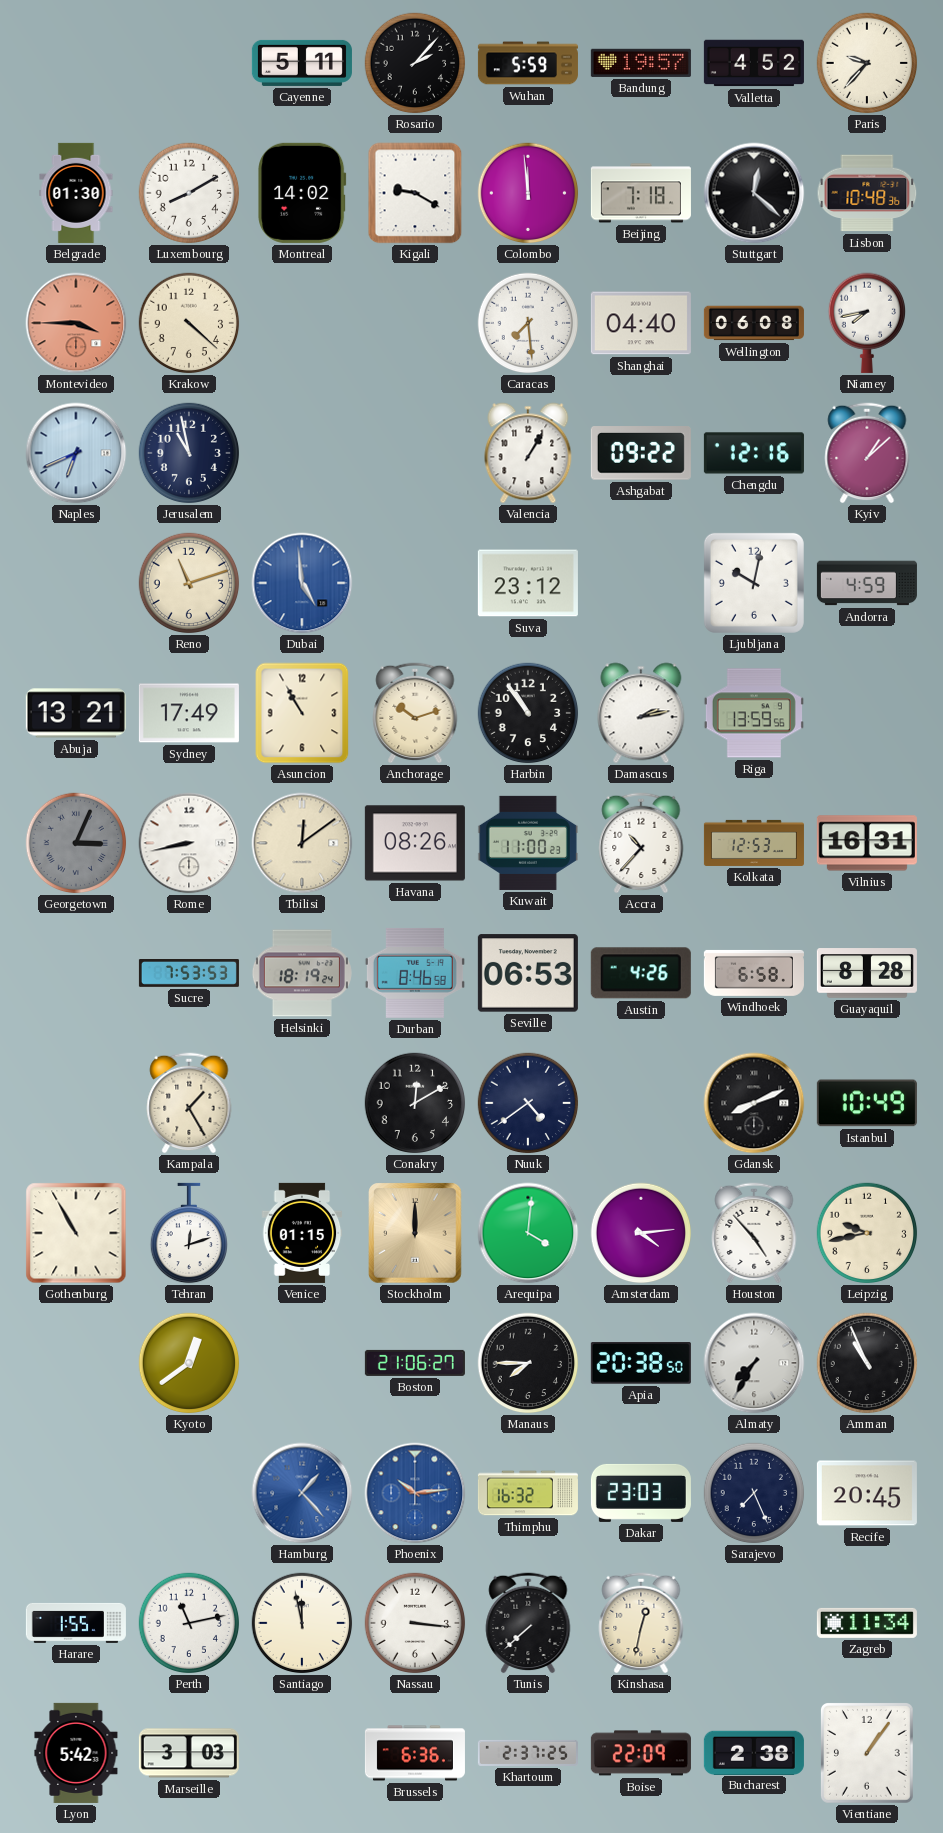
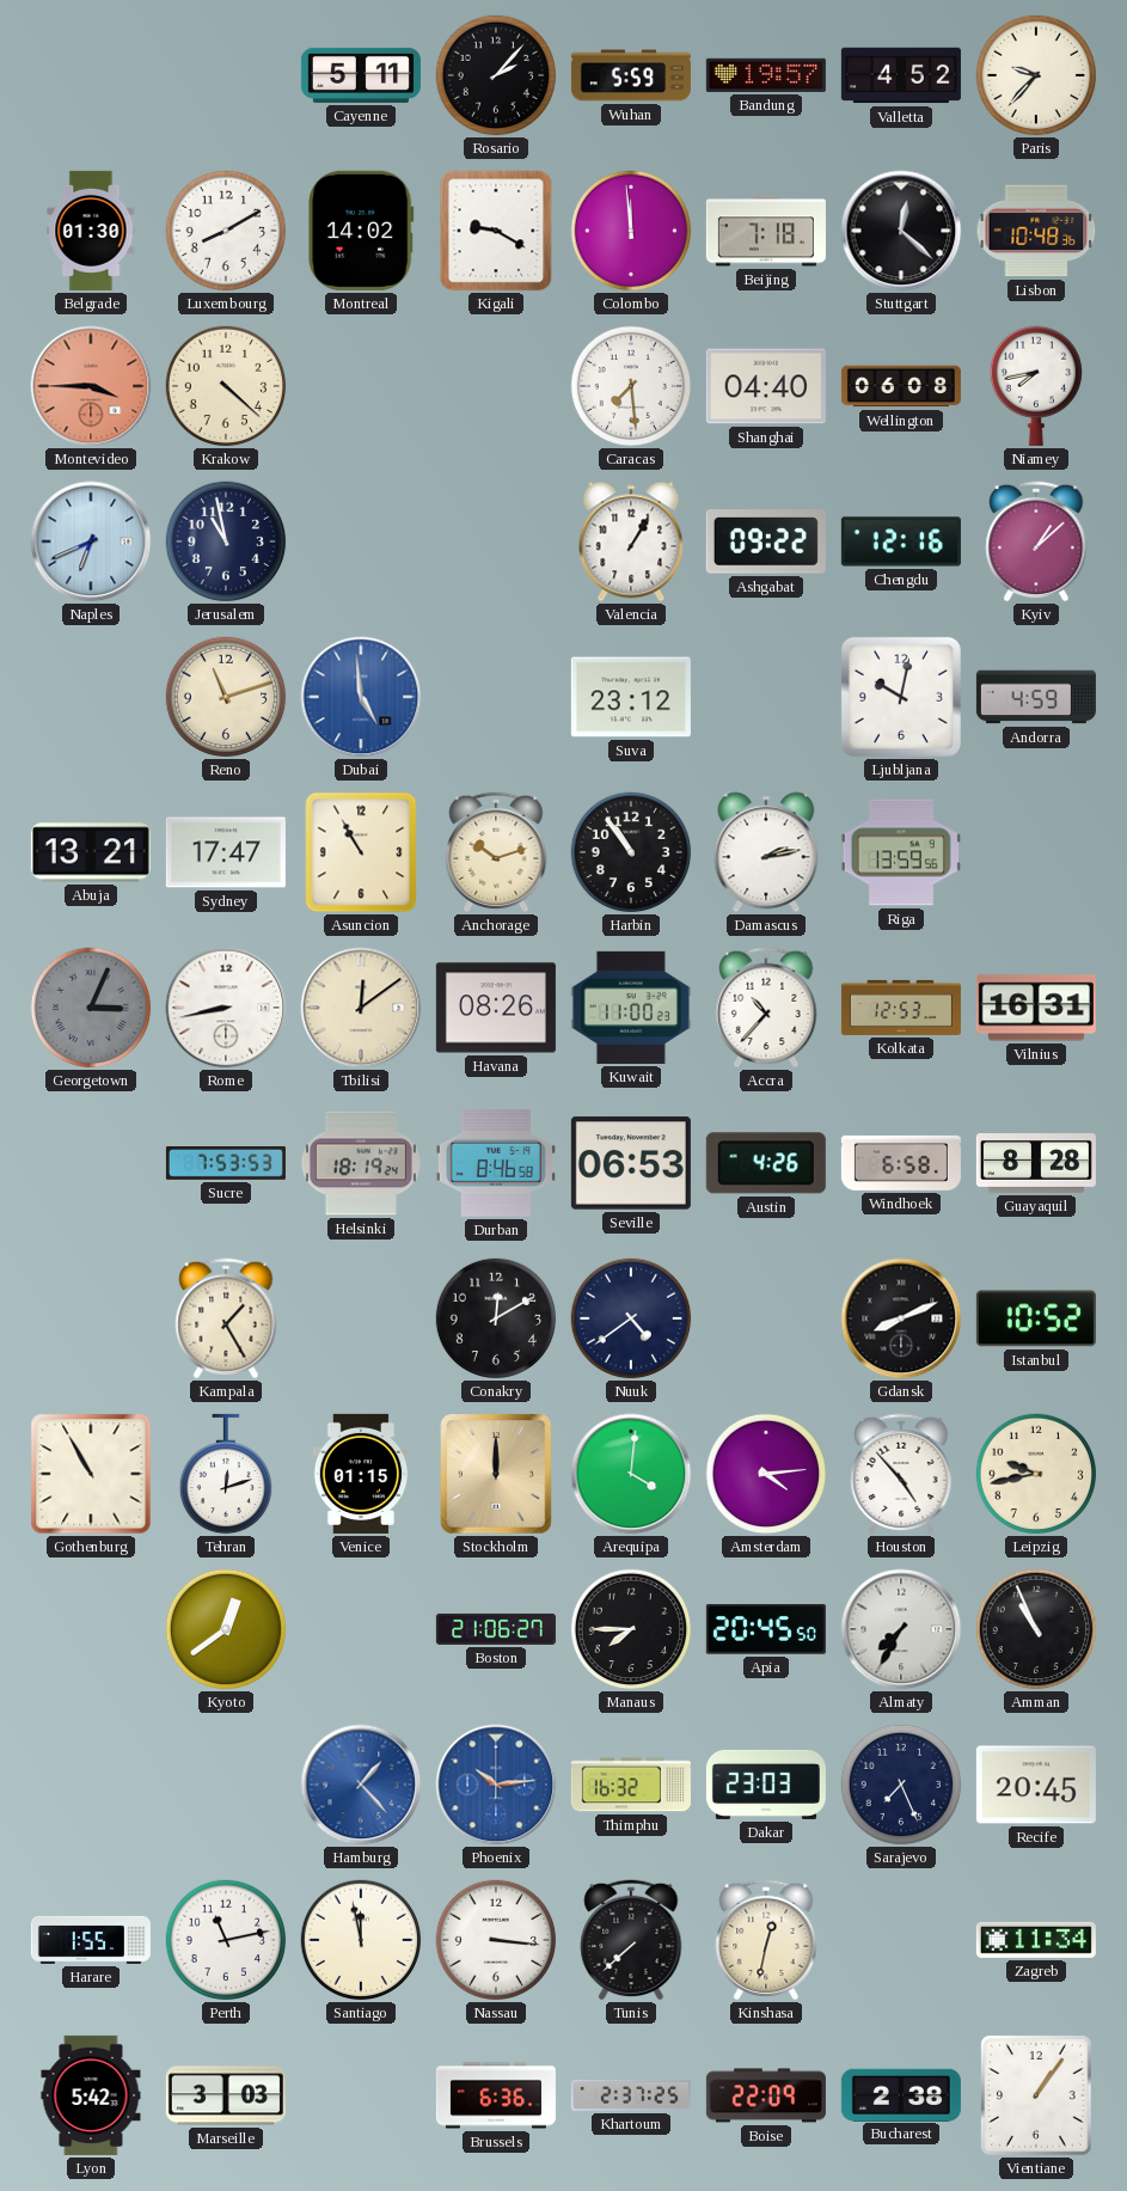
Sydney: 17:49 -> 17:47 (226, 852)
Istanbul: 10:49 -> 10:52 (1036, 1318)
Apia: 20:38 -> 20:45 (766, 1630)
